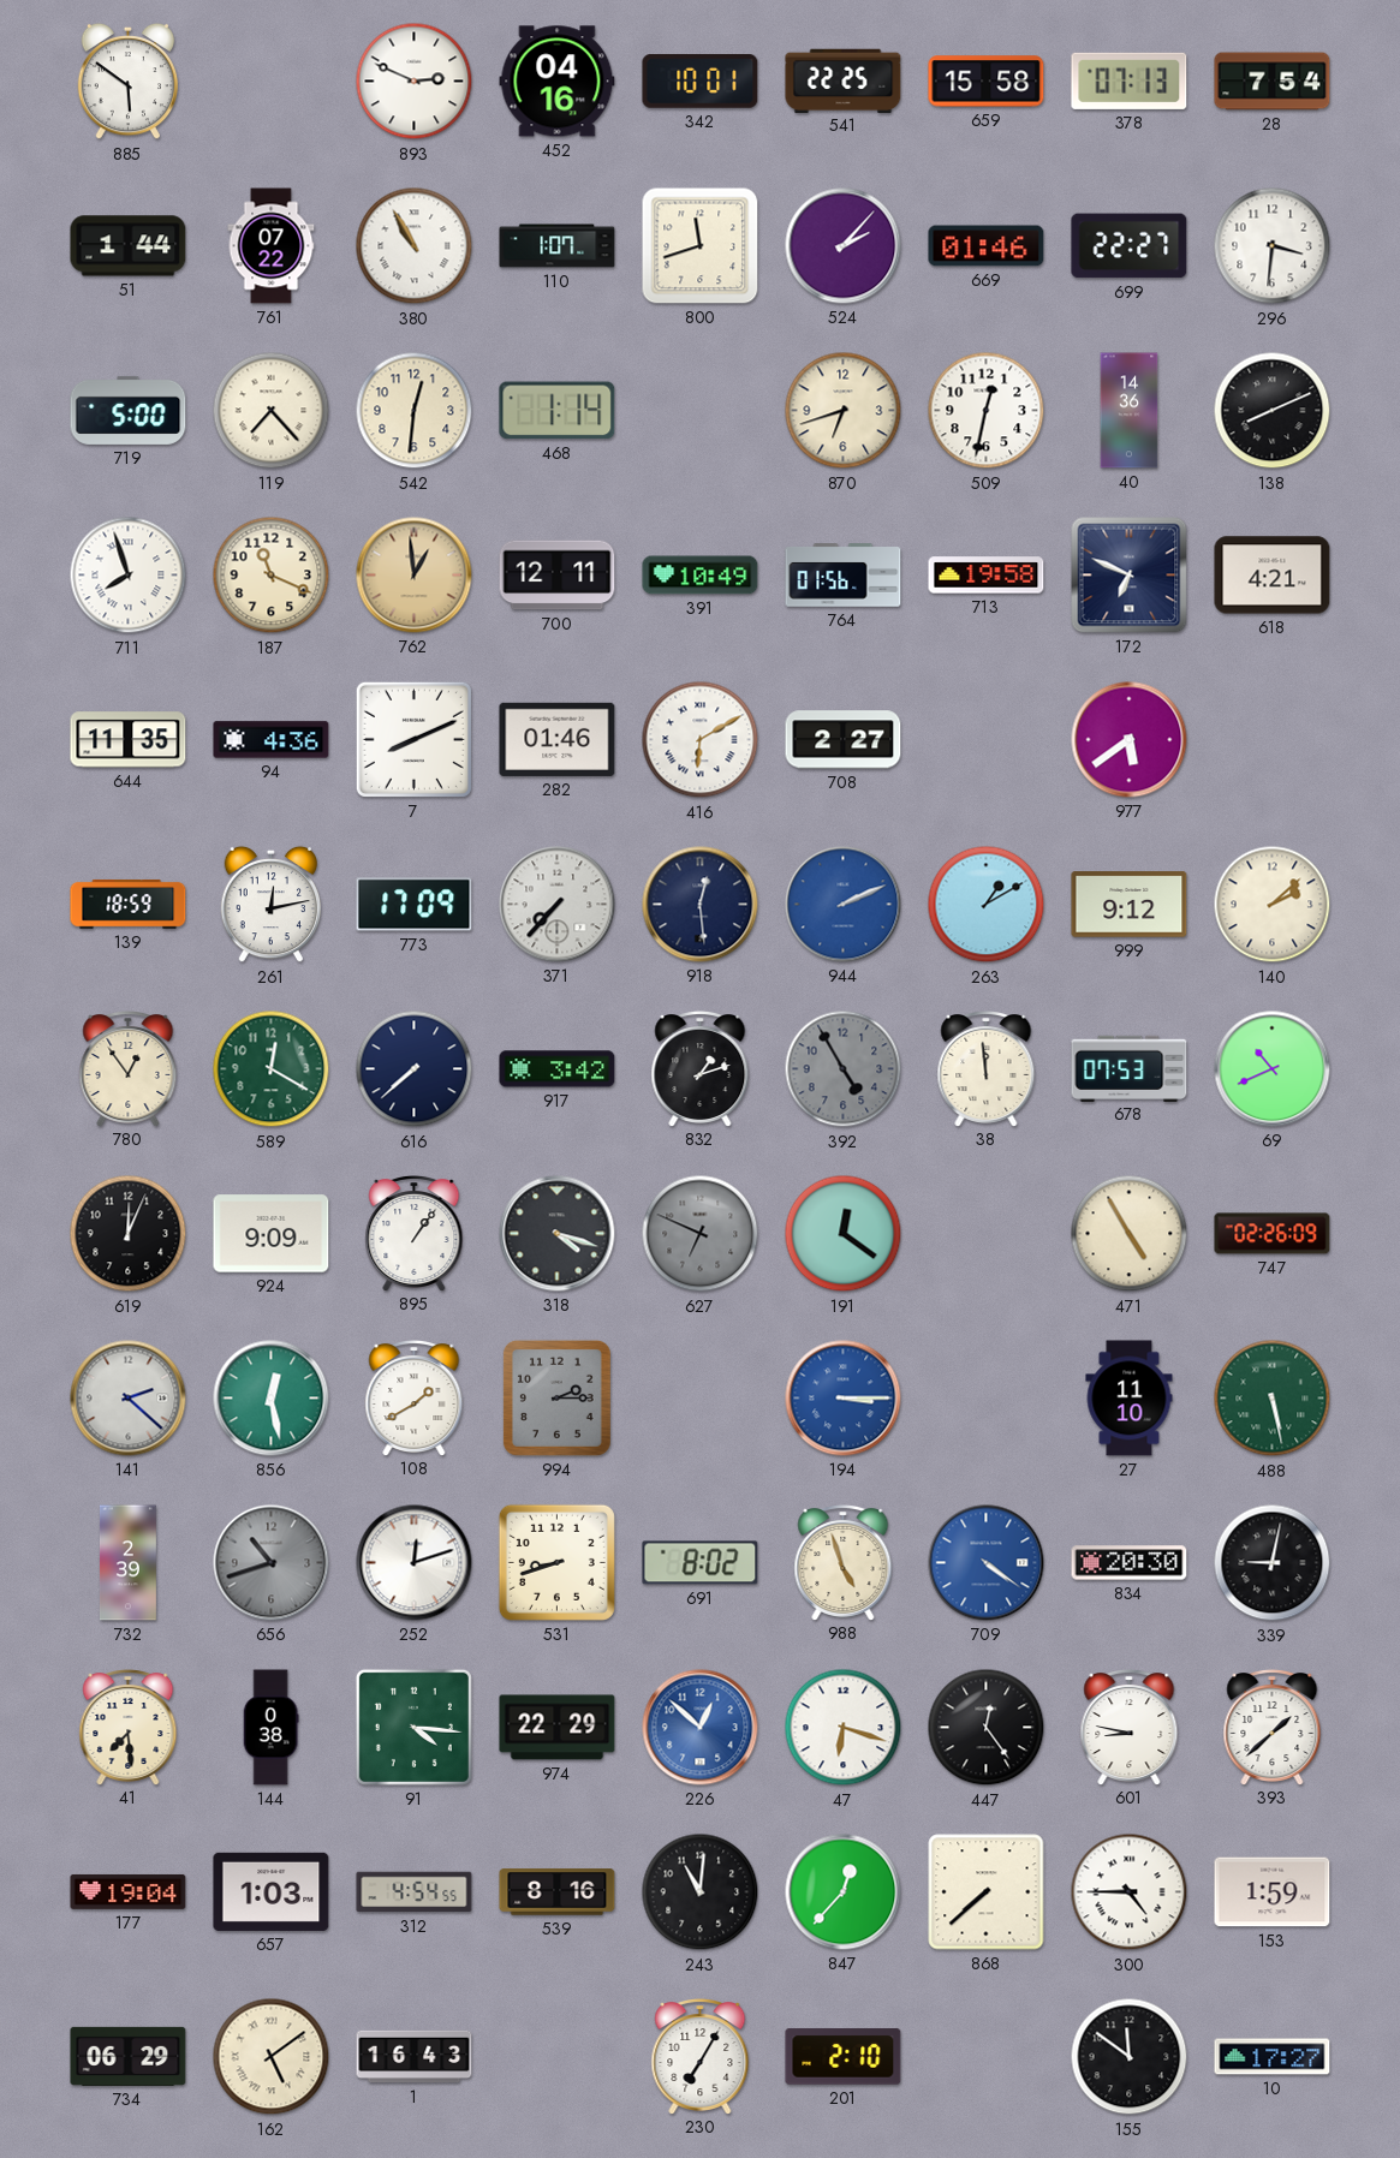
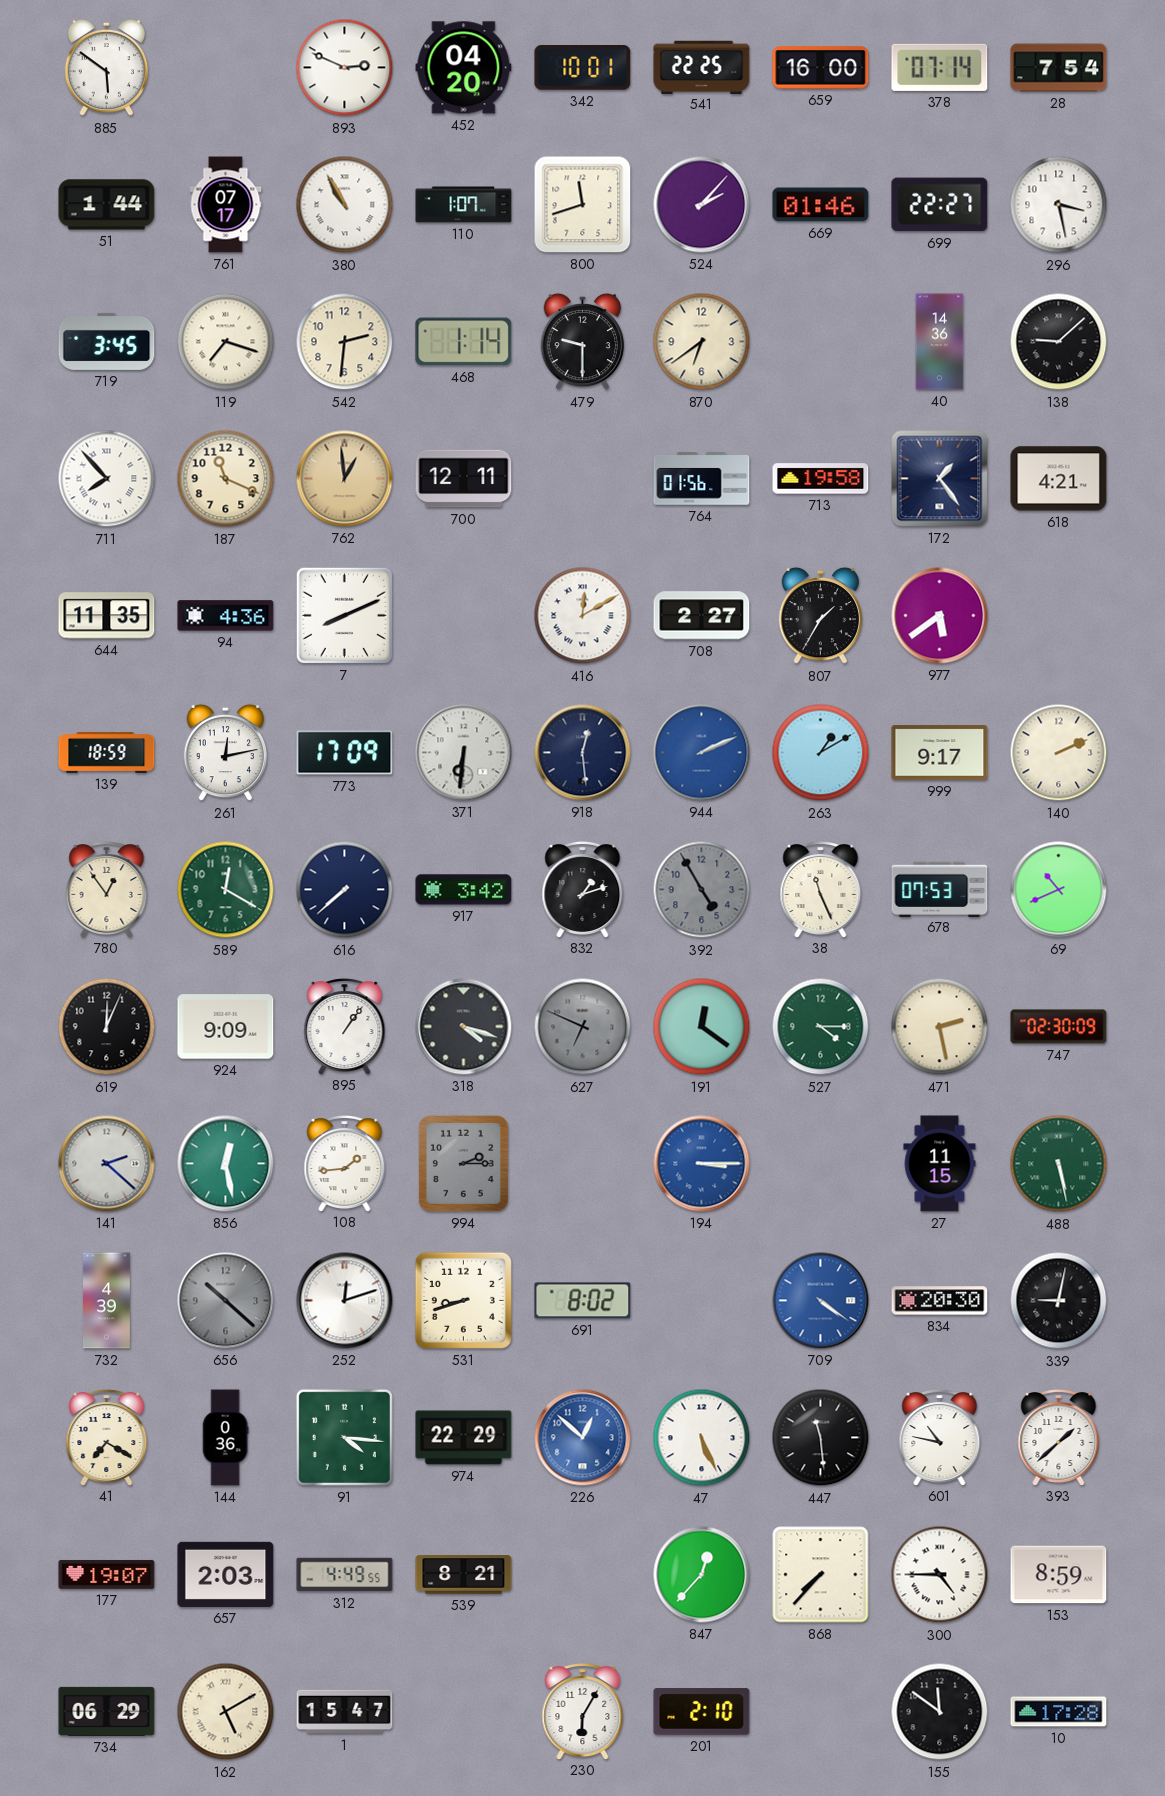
452: 04:16 -> 04:20 (464, 68)
659: 15:58 -> 16:00 (821, 68)
378: 07:13 -> 07:14 (940, 67)
761: 07:22 -> 07:17 (226, 205)
296: 3:31 -> 3:28 (1059, 205)
719: 5:00 -> 3:45 (107, 341)
119: 7:23 -> 7:18 (226, 342)
542: 12:31 -> 2:31 (345, 342)
479: none -> 9:30 (583, 342)
870: 6:42 -> 6:39 (702, 342)
509: 12:32 -> none (987, 411)
138: 8:11 -> 9:08 (1059, 342)
711: 7:57 -> 7:53 (107, 479)
391: 10:49 -> none (701, 576)
172: 6:49 -> 1:24 (940, 479)
282: 01:46 -> none (558, 739)
416: 6:10 -> 12:10 (583, 616)
807: none -> 1:35 (821, 616)
371: 7:37 -> 6:31 (464, 753)
999: 9:12 -> 9:17 (940, 753)
140: 2:08 -> 2:11 (1059, 753)
38: 11:59 -> 11:26 (821, 890)
527: none -> 4:15 (821, 1027)
471: 4:55 -> 2:28 (940, 1027)
747: 02:26 -> 02:30 (1059, 1027)
108: 1:40 -> 1:44 (345, 1164)
27: 11:10 -> 11:15 (940, 1164)
732: 2:39 -> 4:39 (106, 1301)
656: 10:42 -> 10:22 (226, 1301)
988: 4:57 -> none (844, 1563)
41: 7:29 -> 7:20 (107, 1438)
144: 0:38 -> 0:36 (225, 1438)
47: 6:18 -> 5:26 (702, 1438)
447: 12:24 -> 11:29 (821, 1438)
601: 8:47 -> 10:47 (940, 1438)
177: 19:04 -> 19:07 (107, 1574)
657: 1:03 -> 2:03 (226, 1574)
312: 4:54 -> 4:49 (345, 1575)
539: 8:16 -> 8:21 (464, 1575)
243: 11:01 -> none (701, 1892)
868: 7:38 -> 7:37 (821, 1575)
153: 1:59 -> 8:59 (1059, 1575)
162: 5:09 -> 5:10 (226, 1712)
1: 16:43 -> 15:47 (345, 1712)
230: 7:05 -> 6:05 (583, 1712)
10: 17:27 -> 17:28 (1059, 1712)
